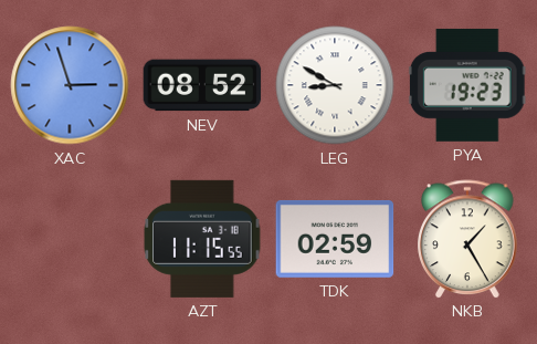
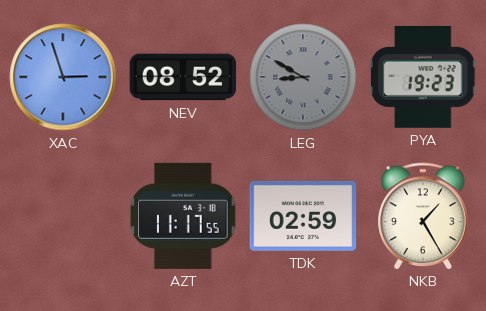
LEG dial: white -> grey (303, 77)
AZT: 11:15 -> 11:17 (183, 216)
